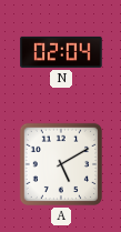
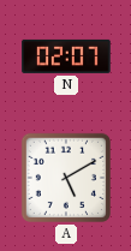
N: 02:04 -> 02:07 (66, 56)
